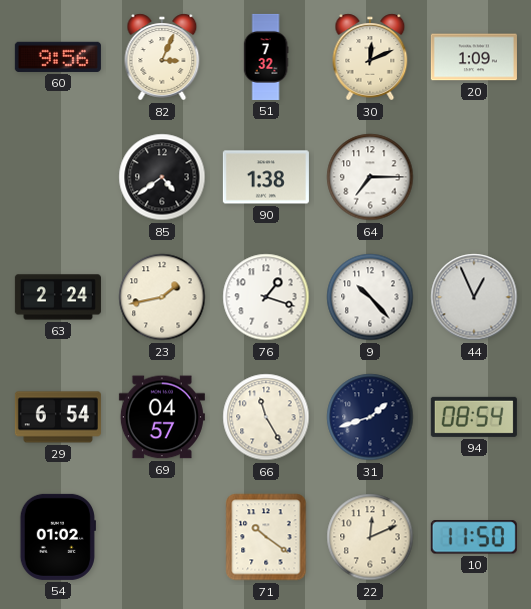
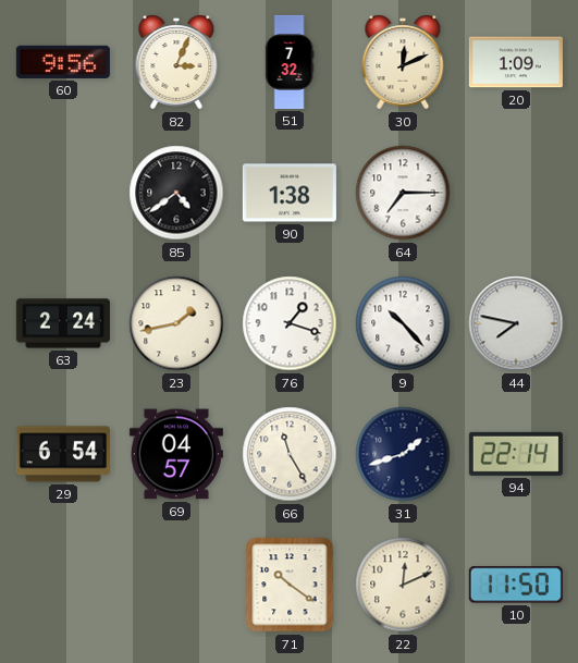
44: 12:56 -> 7:47 (516, 323)
94: 08:54 -> 22:14 (516, 454)
54: 01:02 -> none (58, 537)
